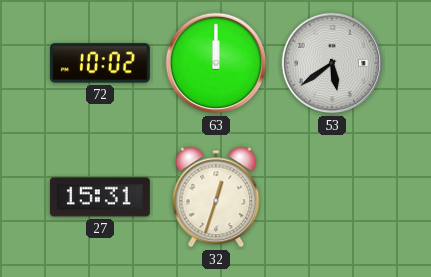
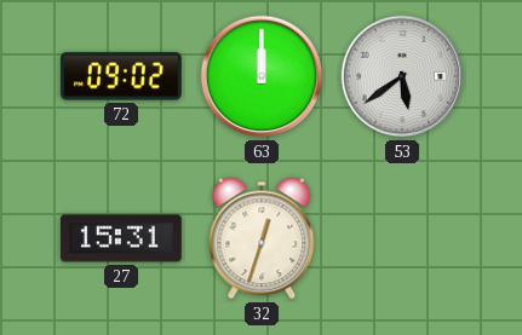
72: 10:02 -> 09:02 (121, 76)
